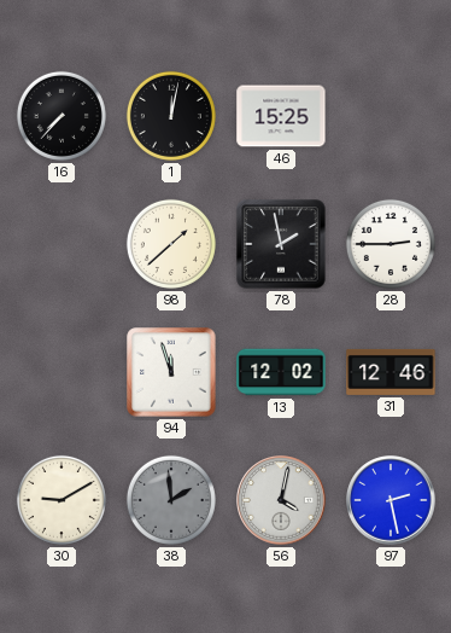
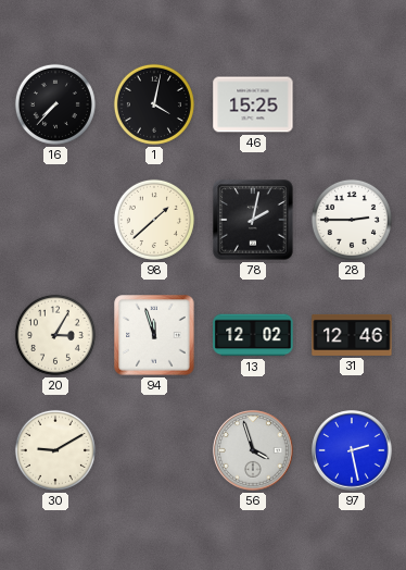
1: 12:02 -> 4:02 (154, 104)
78: 1:58 -> 2:02 (253, 220)
20: none -> 3:05 (55, 335)
38: 1:59 -> none (171, 500)
56: 4:02 -> 3:57 (253, 450)
